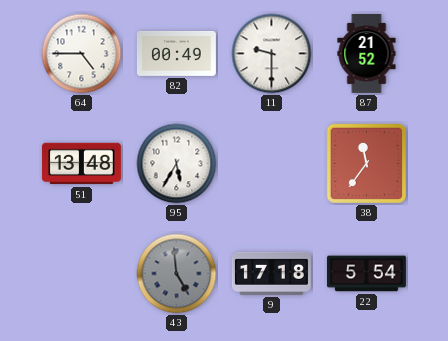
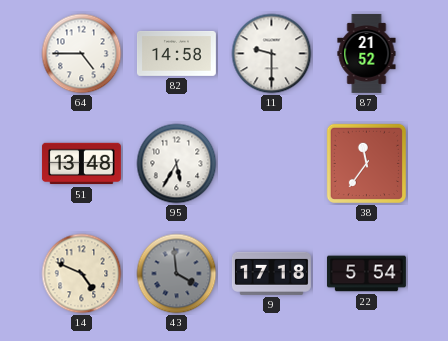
82: 00:49 -> 14:58 (176, 53)
14: none -> 4:49 (82, 274)
43: 4:59 -> 3:59 (177, 274)
